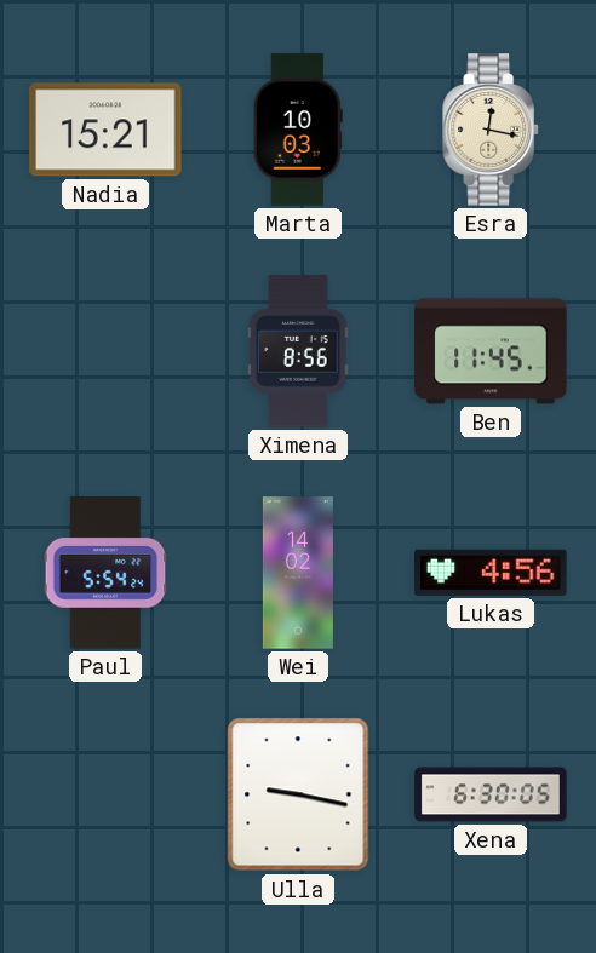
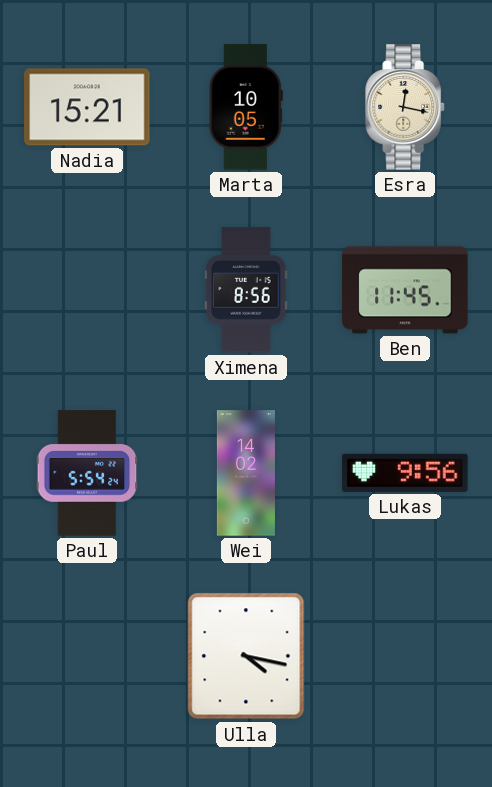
Marta: 10:03 -> 10:05 (246, 107)
Lukas: 4:56 -> 9:56 (405, 473)
Ulla: 9:17 -> 4:17 (246, 656)
Xena: 6:30 -> none (491, 794)
